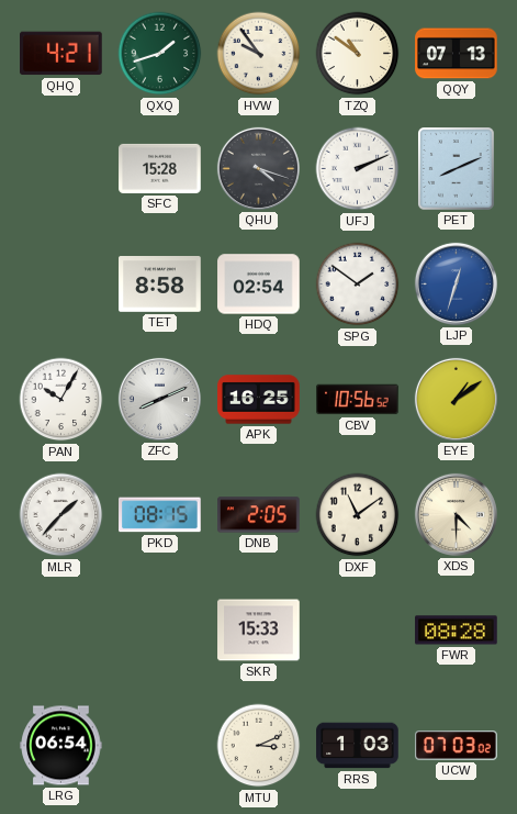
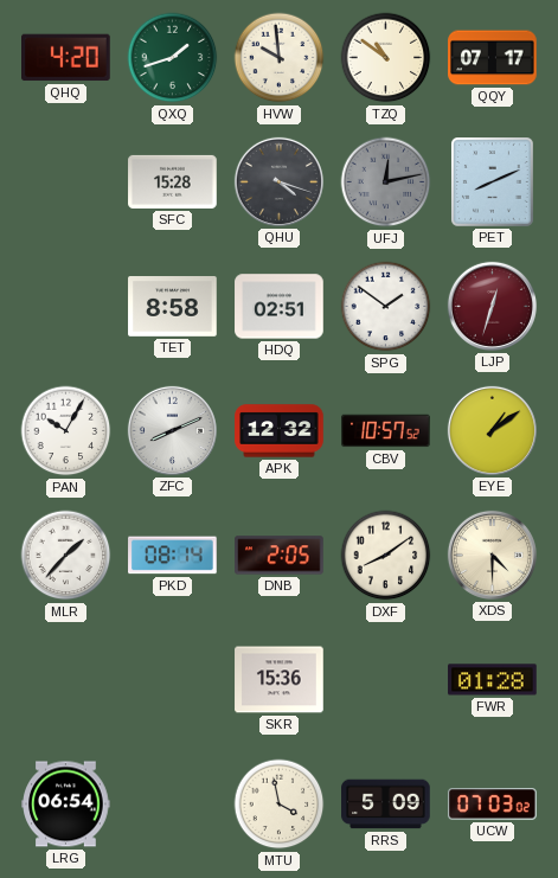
QHQ: 4:21 -> 4:20 (66, 58)
HVW: 9:54 -> 9:59 (280, 58)
QQY: 07:13 -> 07:17 (493, 58)
UFJ: 2:11 -> 12:13 (386, 182)
UFJ dial: white -> grey (386, 182)
HDQ: 02:54 -> 02:51 (280, 307)
LJP dial: blue -> burgundy (492, 306)
APK: 16:25 -> 12:32 (280, 431)
CBV: 10:56 -> 10:57 (386, 431)
PKD: 08:15 -> 08:14 (173, 556)
DXF: 11:09 -> 8:09 (386, 556)
SKR: 15:33 -> 15:36 (280, 680)
FWR: 08:28 -> 01:28 (493, 680)
MTU: 3:11 -> 3:58 (280, 805)
RRS: 1:03 -> 5:09 (386, 805)
